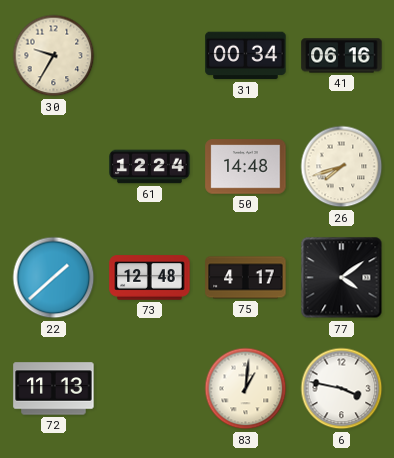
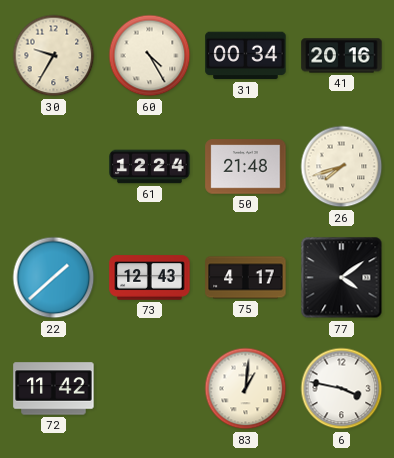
60: none -> 4:25 (150, 56)
41: 06:16 -> 20:16 (342, 56)
50: 14:48 -> 21:48 (246, 167)
73: 12:48 -> 12:43 (150, 278)
72: 11:13 -> 11:42 (54, 389)
